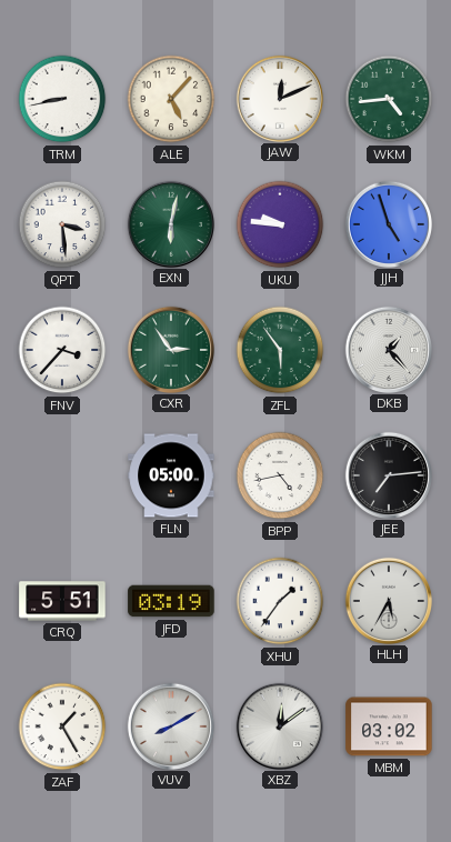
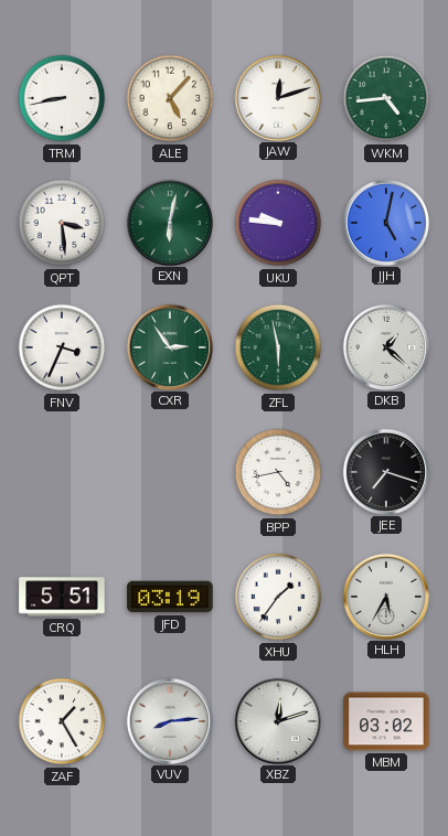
JAW: 12:11 -> 12:12 (277, 97)
JJH: 4:57 -> 5:02 (385, 222)
FNV: 3:37 -> 3:34 (62, 347)
ZFL: 5:54 -> 5:58 (278, 347)
DKB: 1:23 -> 1:22 (385, 346)
FLN: 05:00 -> none (171, 475)
JEE: 7:14 -> 7:18 (385, 471)
VUV: 8:10 -> 8:14 (169, 720)
XBZ: 12:09 -> 12:12 (277, 720)
